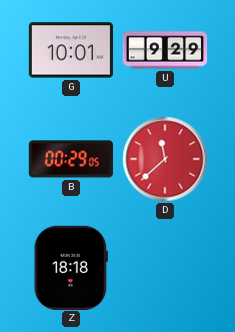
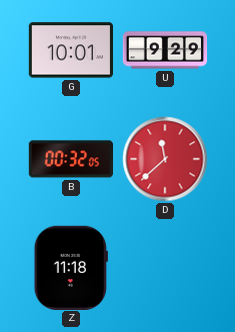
B: 00:29 -> 00:32 (70, 159)
Z: 18:18 -> 11:18 (71, 267)
